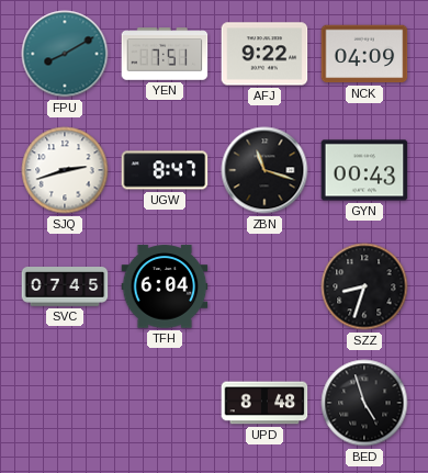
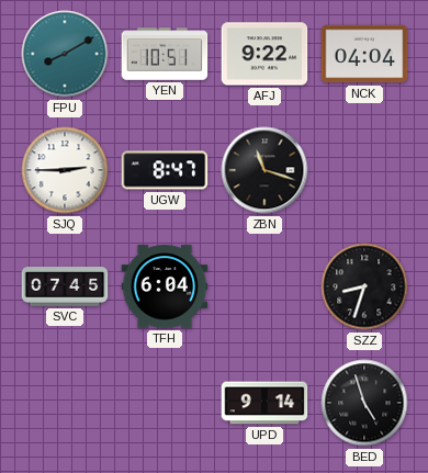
YEN: 7:51 -> 10:51 (165, 54)
NCK: 04:09 -> 04:04 (364, 54)
SJQ: 2:42 -> 2:45 (65, 170)
GYN: 00:43 -> none (364, 170)
UPD: 8:48 -> 9:14 (264, 403)
